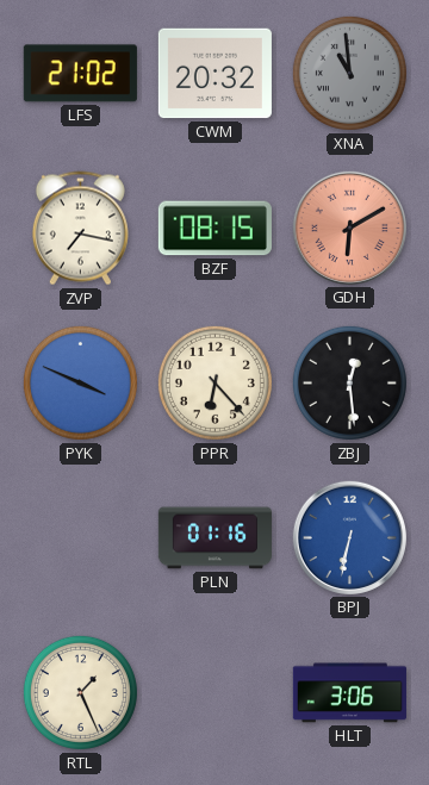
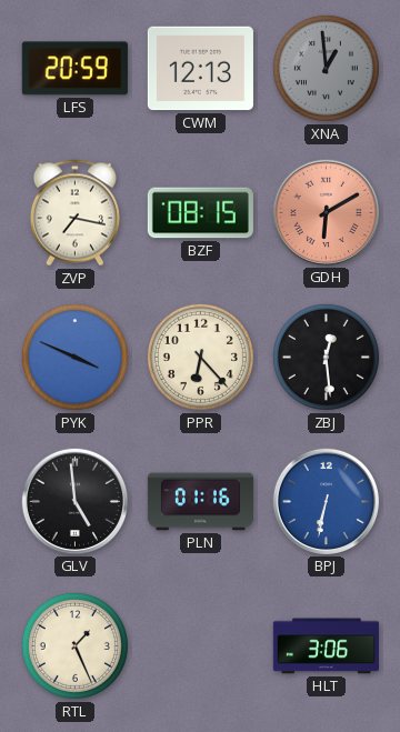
LFS: 21:02 -> 20:59 (74, 69)
CWM: 20:32 -> 12:13 (200, 69)
XNA: 10:59 -> 12:59 (326, 68)
GLV: none -> 4:59 (74, 501)
